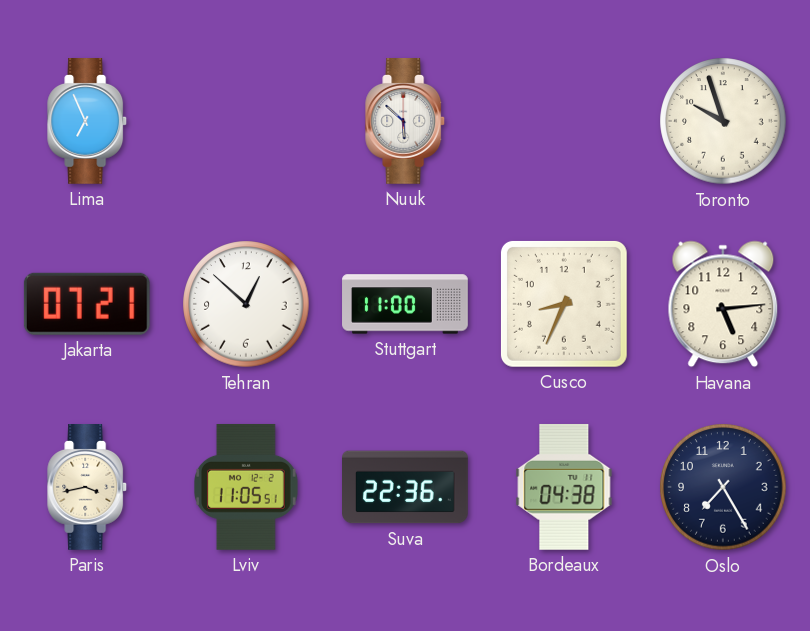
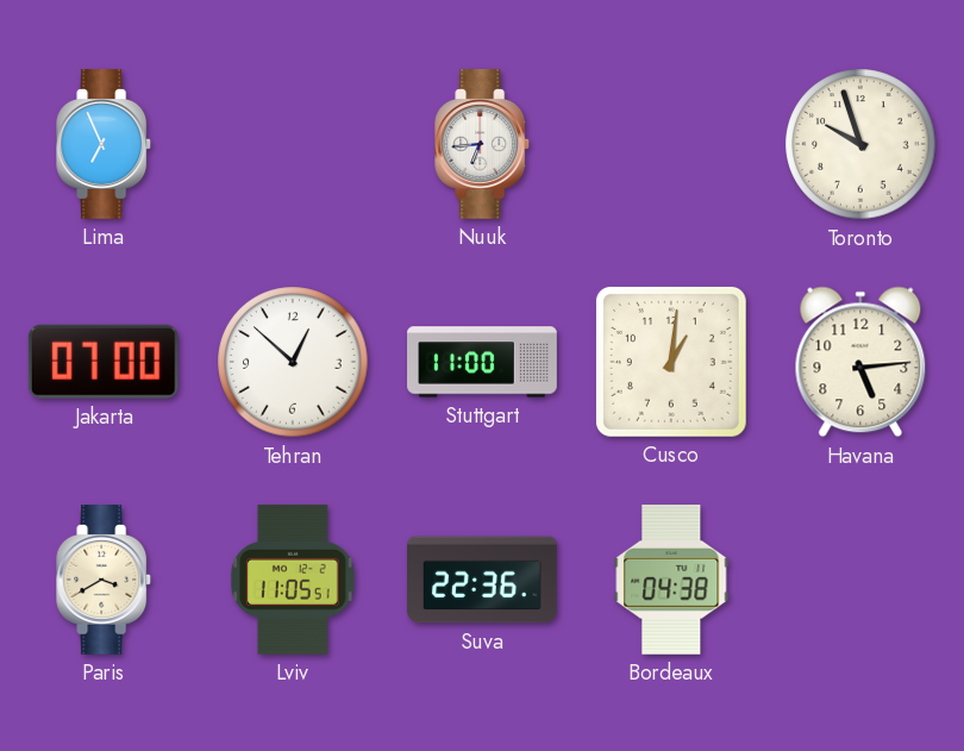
Nuuk: 5:52 -> 6:44 (483, 145)
Jakarta: 07:21 -> 07:00 (104, 362)
Cusco: 8:34 -> 1:01 (671, 362)
Paris: 3:43 -> 3:40 (105, 581)
Oslo: 7:25 -> none (723, 487)
